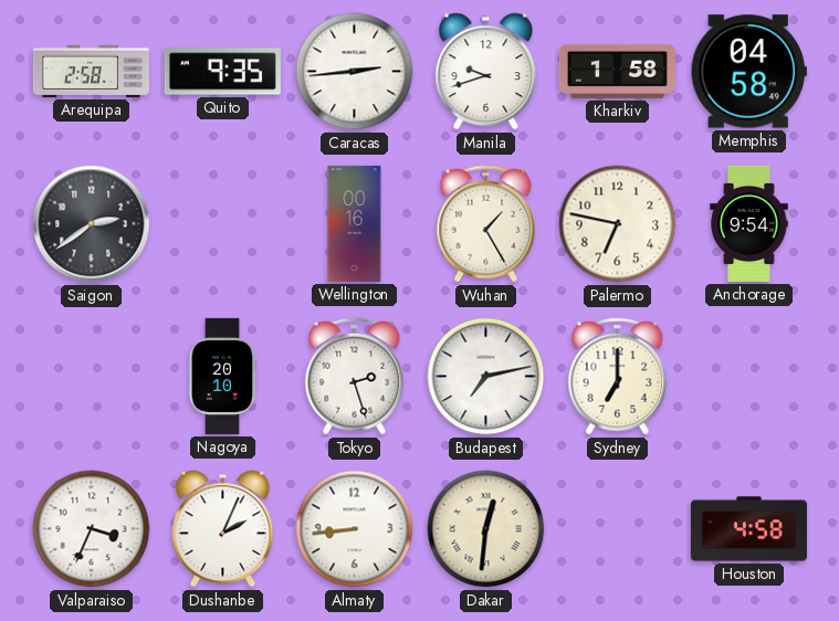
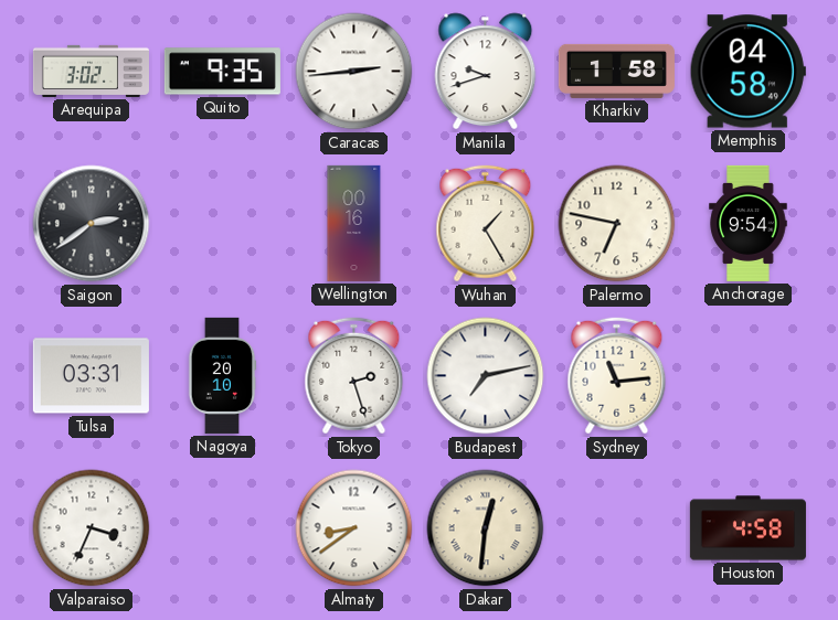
Arequipa: 2:58 -> 3:02 (91, 71)
Tulsa: none -> 03:31 (91, 376)
Sydney: 7:00 -> 11:14 (617, 376)
Dushanbe: 2:04 -> none (223, 529)
Almaty: 8:44 -> 8:39 (354, 528)
